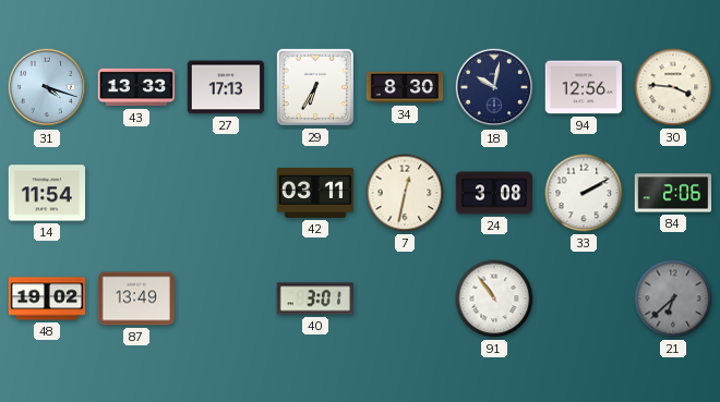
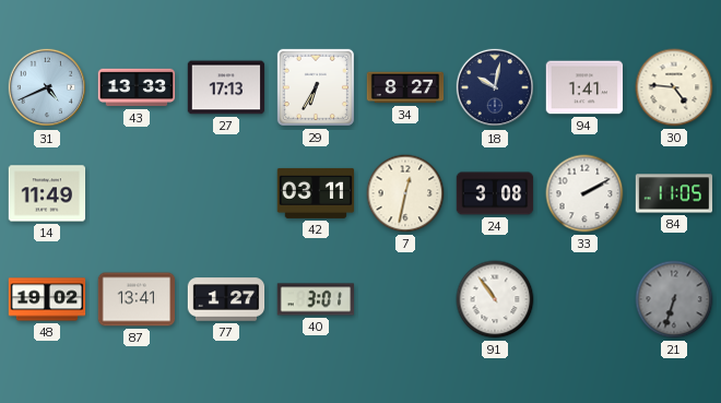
31: 4:18 -> 4:41 (47, 87)
34: 8:30 -> 8:27 (405, 87)
94: 12:56 -> 1:41 (584, 87)
30: 3:46 -> 4:46 (674, 87)
14: 11:54 -> 11:49 (47, 193)
84: 2:06 -> 11:05 (674, 193)
87: 13:49 -> 13:41 (137, 299)
77: none -> 1:27 (226, 299)
21: 6:38 -> 6:33 (674, 299)
